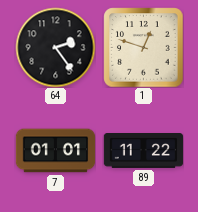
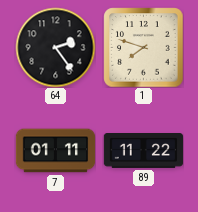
1: 12:48 -> 7:48 (143, 47)
7: 01:01 -> 01:11 (55, 151)
